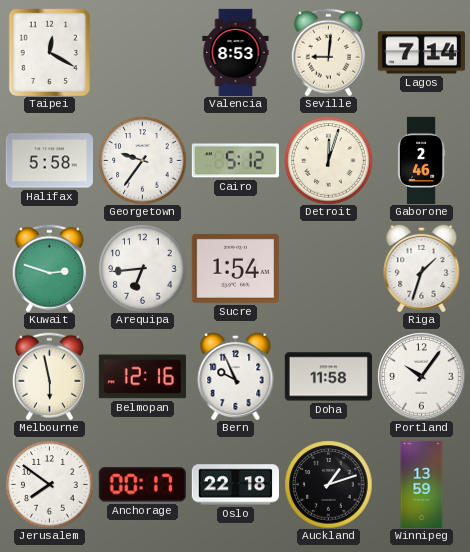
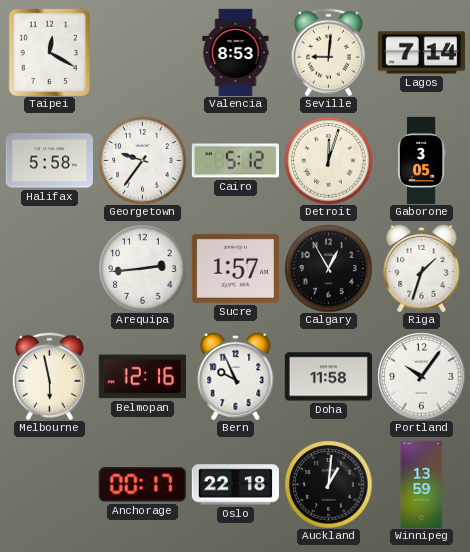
Gaborone: 2:46 -> 3:05 (421, 160)
Kuwait: 2:48 -> none (49, 268)
Arequipa: 6:44 -> 2:44 (142, 268)
Sucre: 1:54 -> 1:57 (235, 268)
Calgary: none -> 12:55 (328, 268)
Jerusalem: 7:51 -> none (49, 484)
Auckland: 1:12 -> 1:01 (328, 484)
